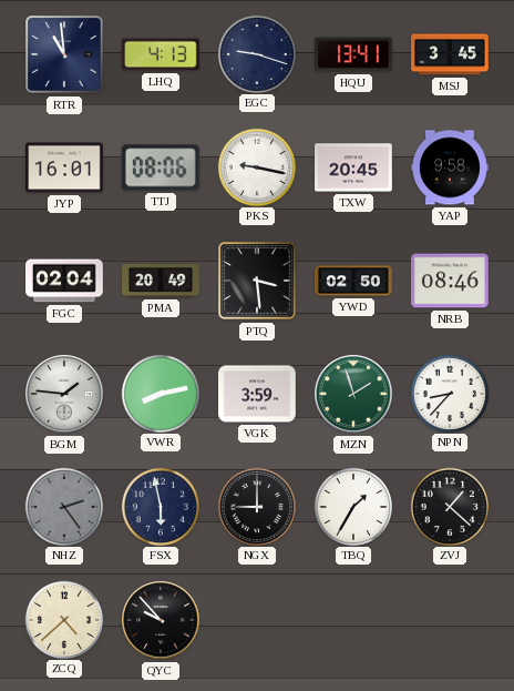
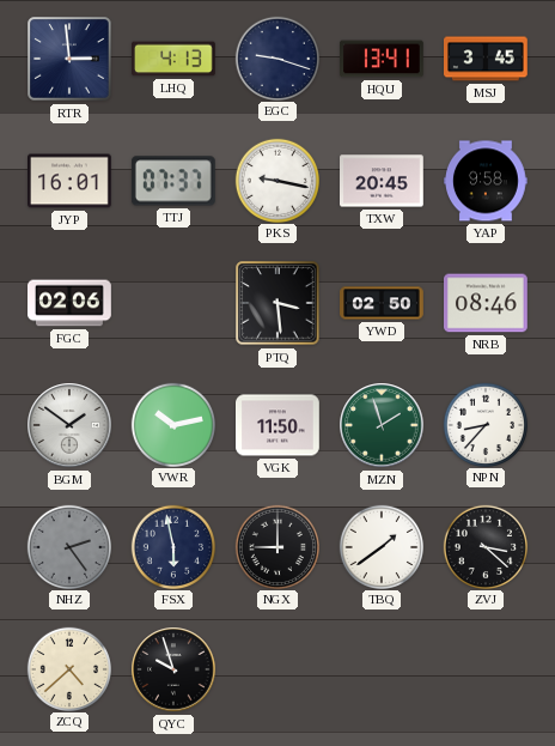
RTR: 10:59 -> 2:59 (69, 59)
TTJ: 08:06 -> 07:37 (173, 181)
FGC: 02:04 -> 02:06 (69, 303)
PMA: 20:49 -> none (162, 281)
BGM: 1:46 -> 1:51 (69, 425)
VWR: 8:13 -> 10:13 (172, 424)
VGK: 3:59 -> 11:50 (279, 425)
TBQ: 1:35 -> 1:39 (380, 546)
ZVJ: 1:22 -> 3:22 (484, 546)
QYC: 9:53 -> 9:57 (173, 669)
